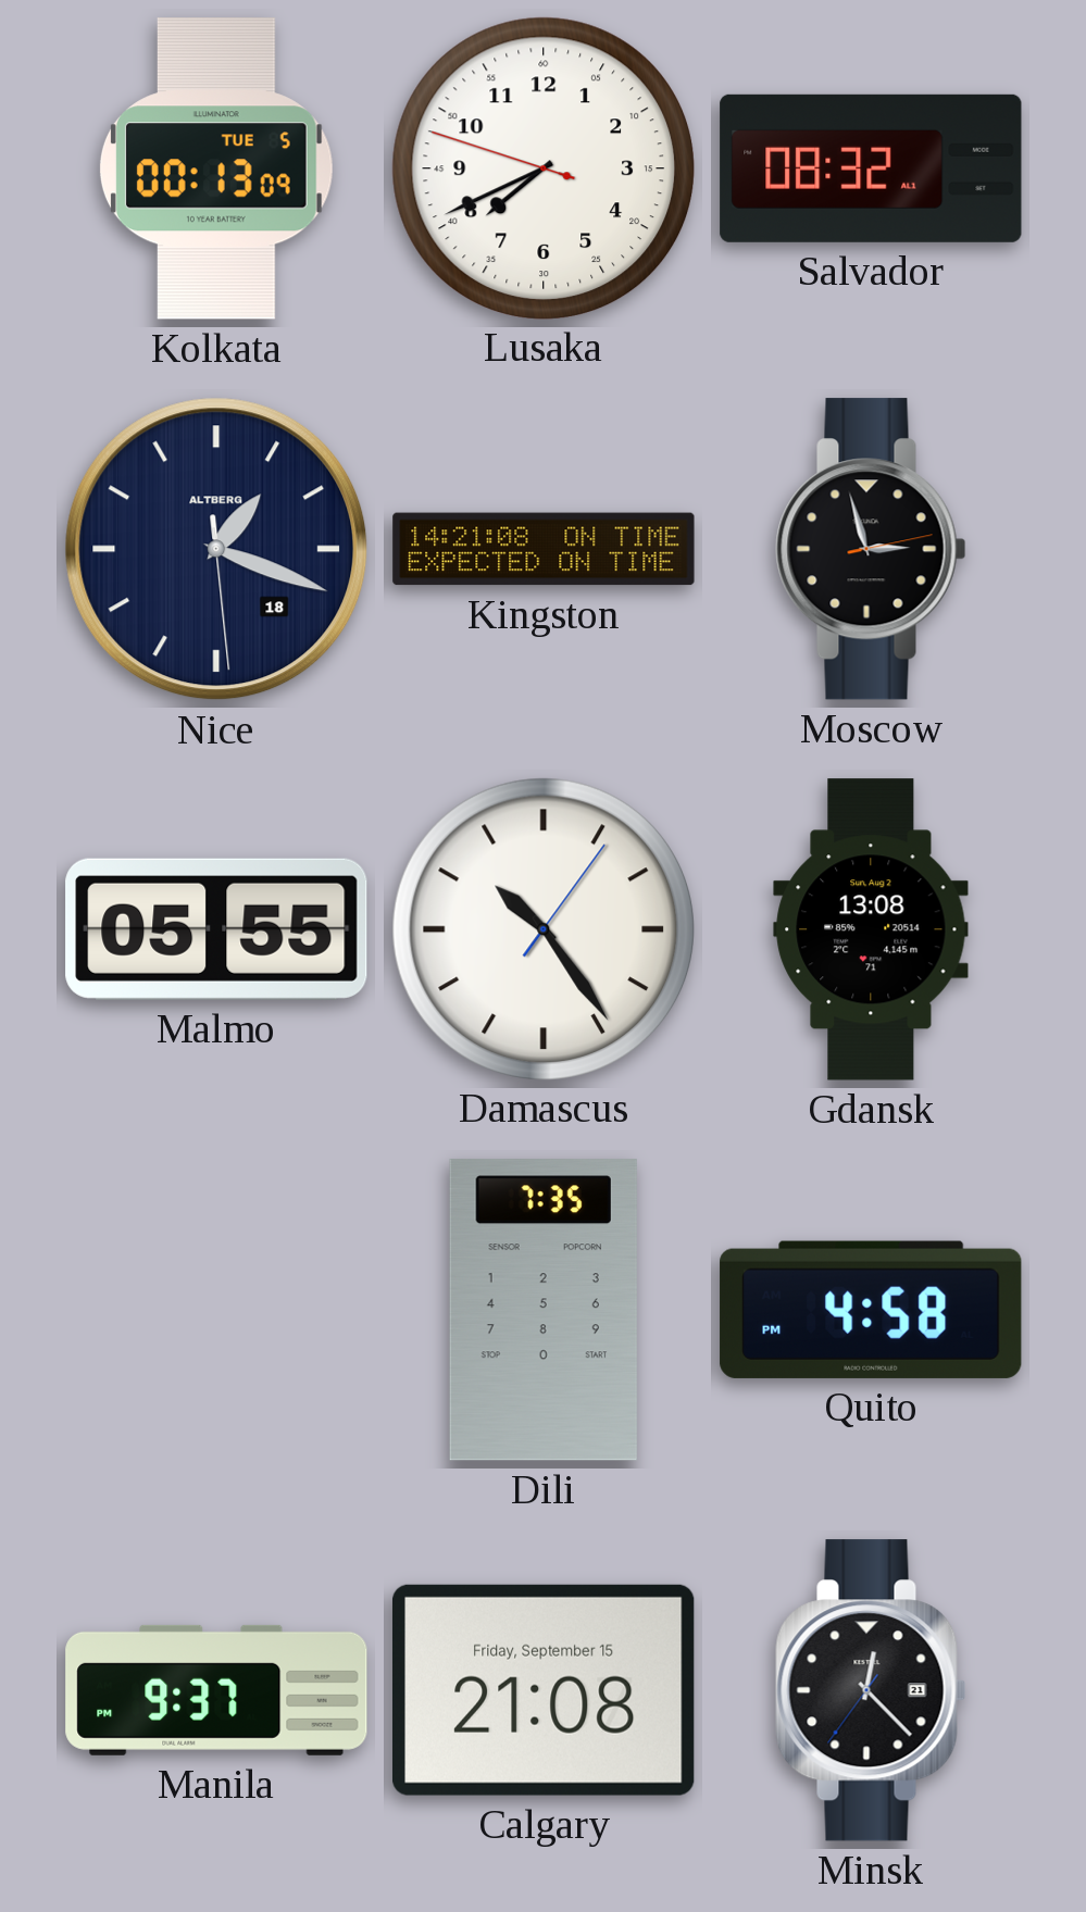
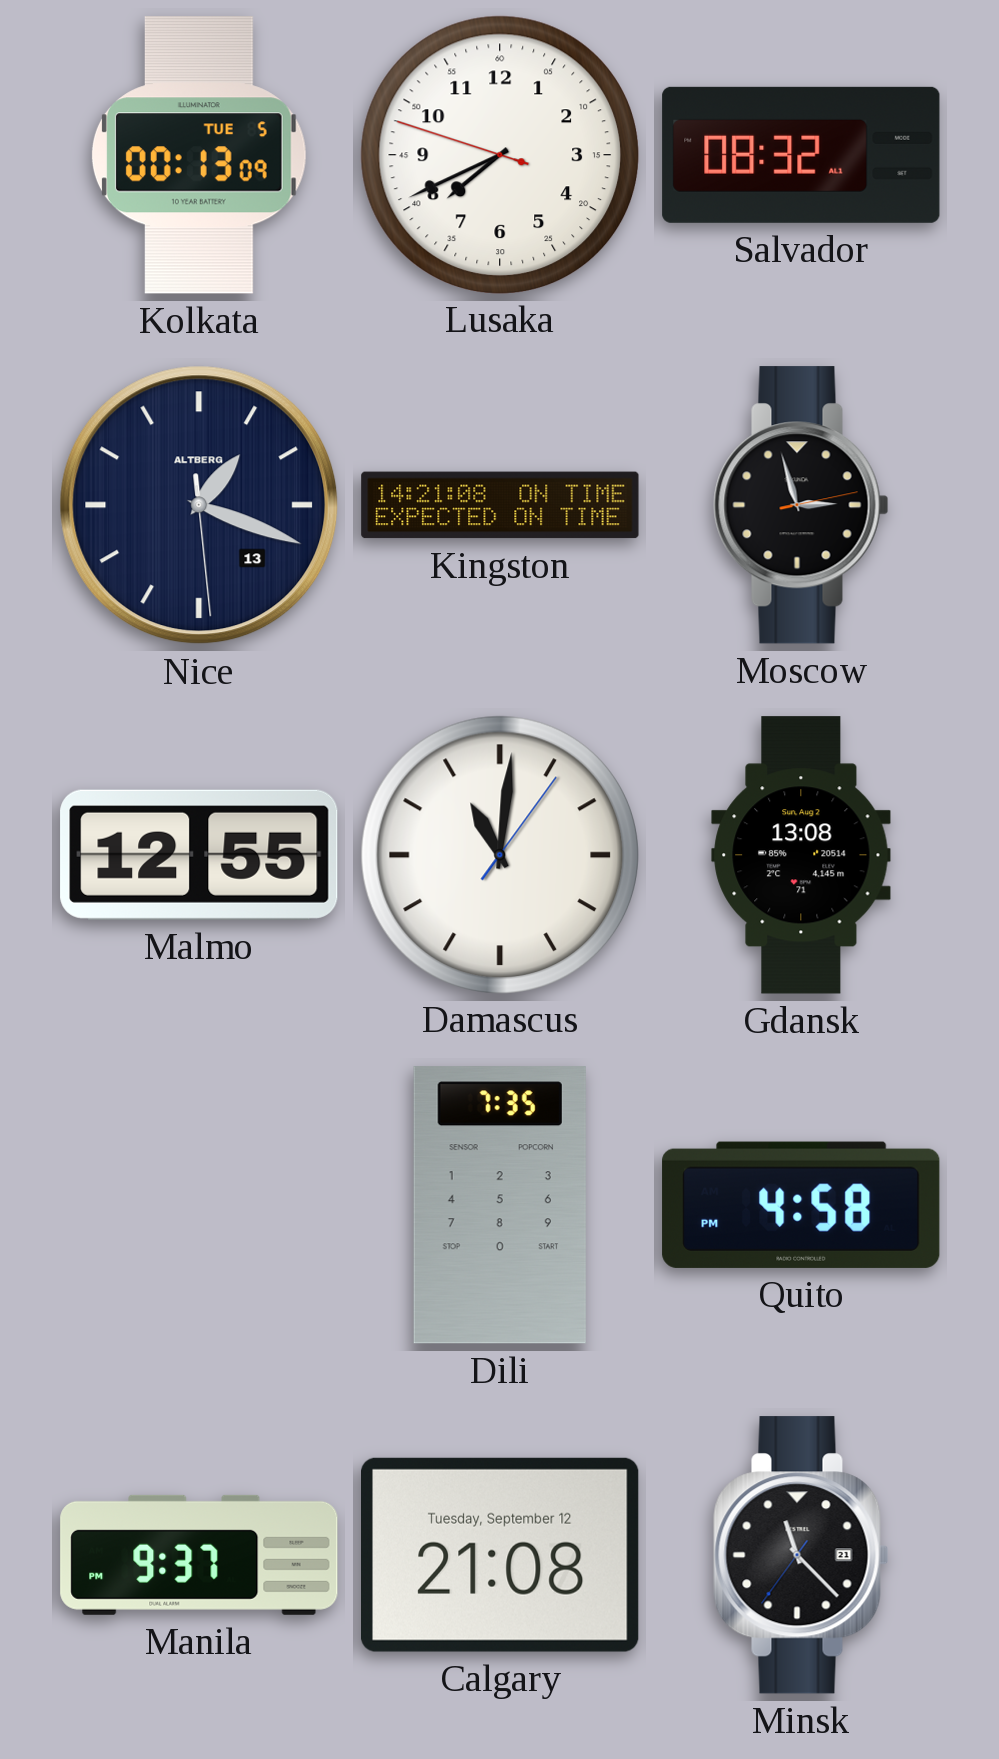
Nice date: 18 -> 13 (199, 505)
Malmo: 05:55 -> 12:55 (199, 855)
Damascus: 10:24 -> 11:01 (499, 854)
Calgary date: Friday, September 15 -> Tuesday, September 12 (501, 1555)
Minsk: 12:22 -> 11:22 (801, 1555)
